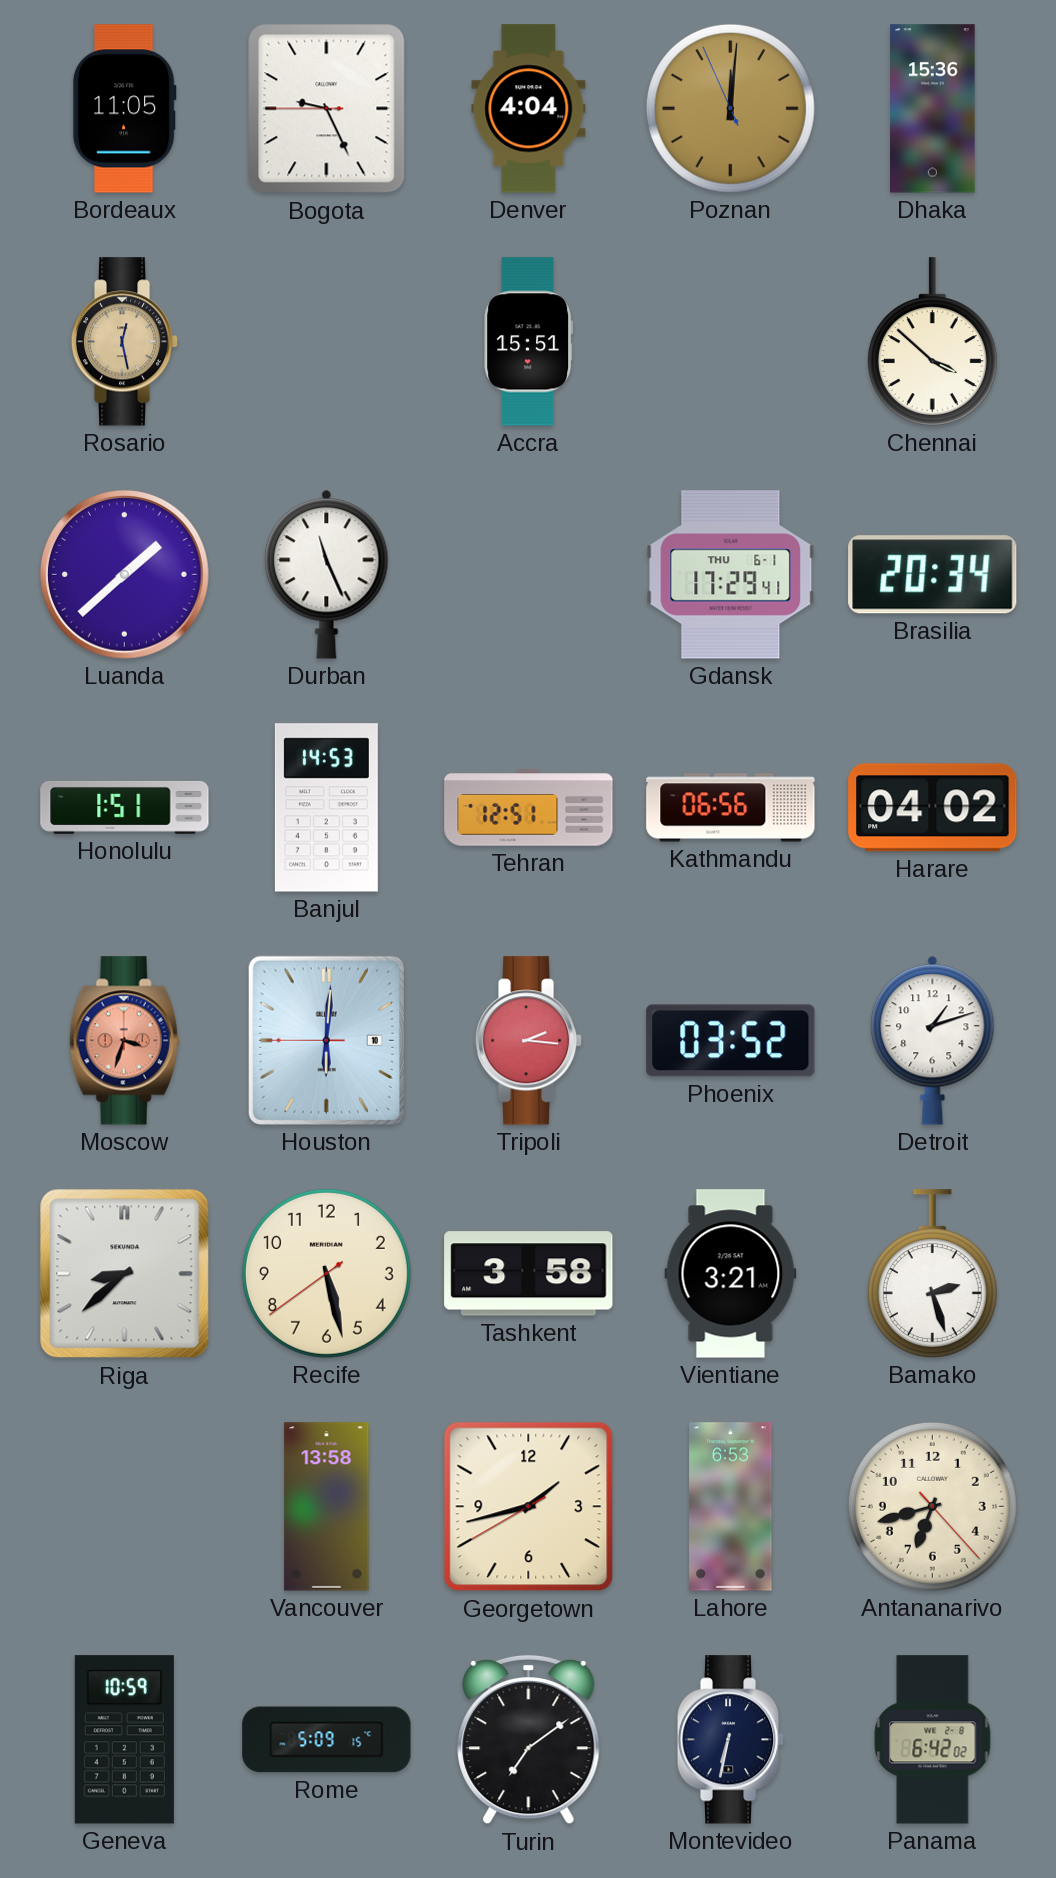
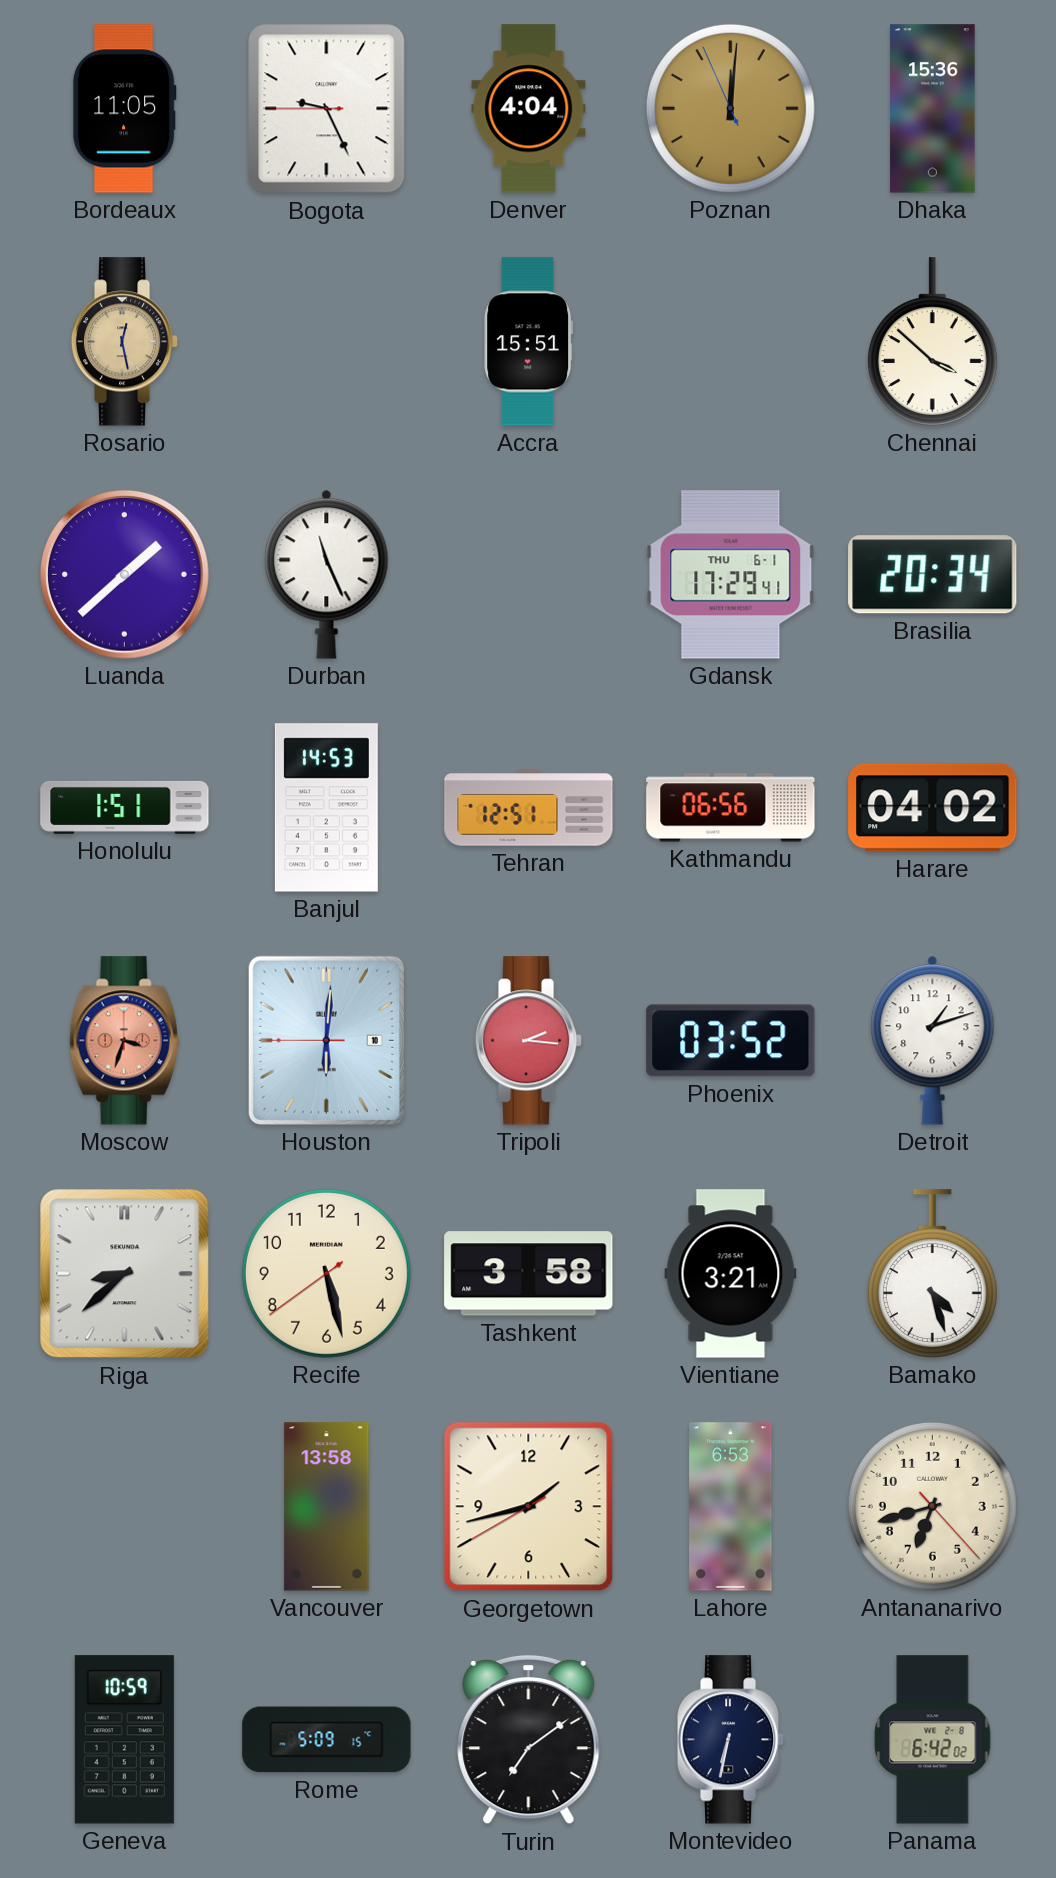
Bamako: 2:27 -> 4:27 (932, 1274)
